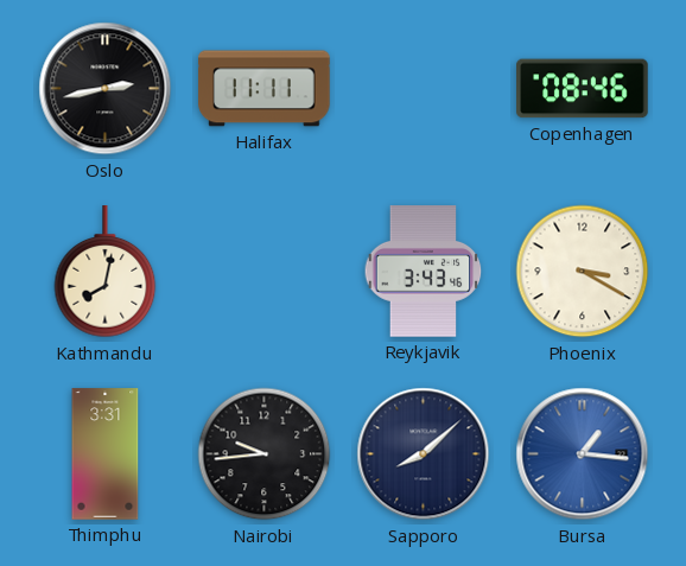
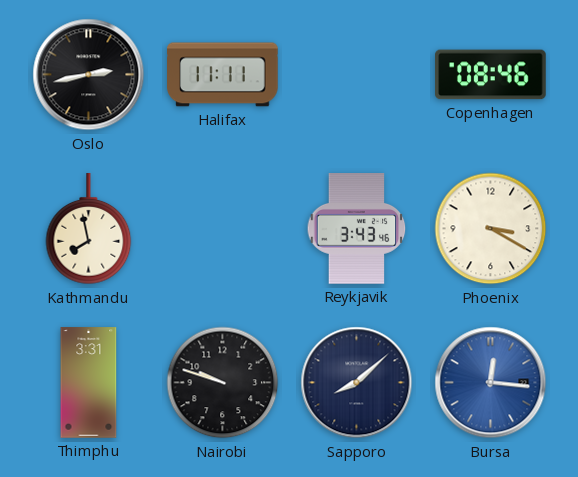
Kathmandu: 8:02 -> 7:58 (89, 229)
Nairobi: 9:44 -> 9:48 (223, 383)
Bursa: 1:16 -> 12:16 (491, 383)
